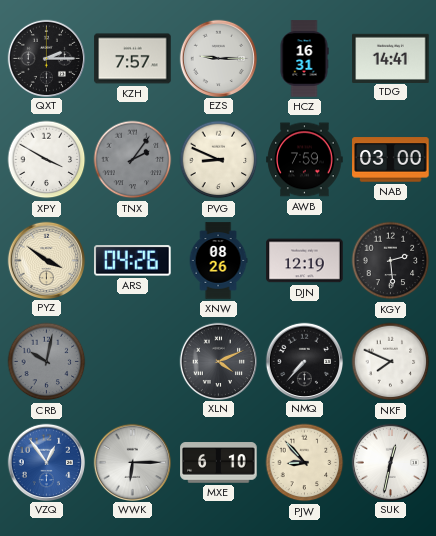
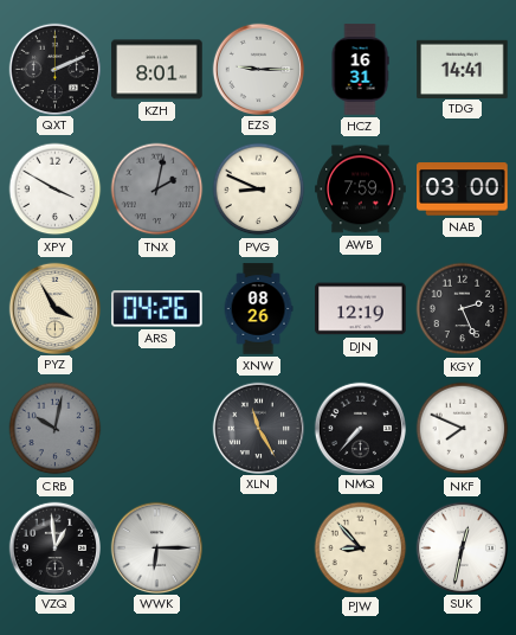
QXT: 2:15 -> 2:11 (54, 69)
KZH: 7:57 -> 8:01 (157, 70)
TNX: 2:06 -> 2:02 (157, 190)
PYZ: 3:51 -> 3:55 (54, 308)
KGY: 2:29 -> 2:26 (463, 309)
XLN: 4:11 -> 11:25 (258, 428)
VZQ: 12:54 -> 12:59 (54, 547)
VZQ dial: blue -> black (54, 547)
MXE: 6:10 -> none (219, 463)
